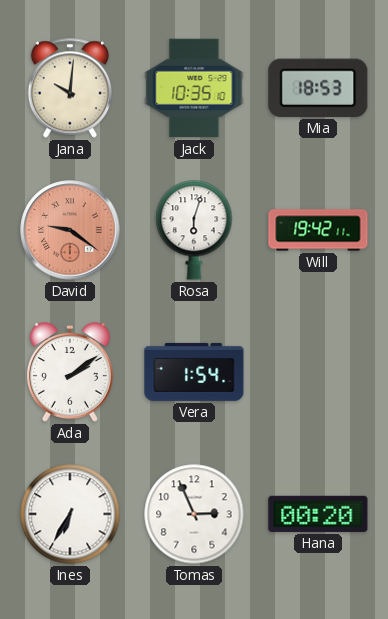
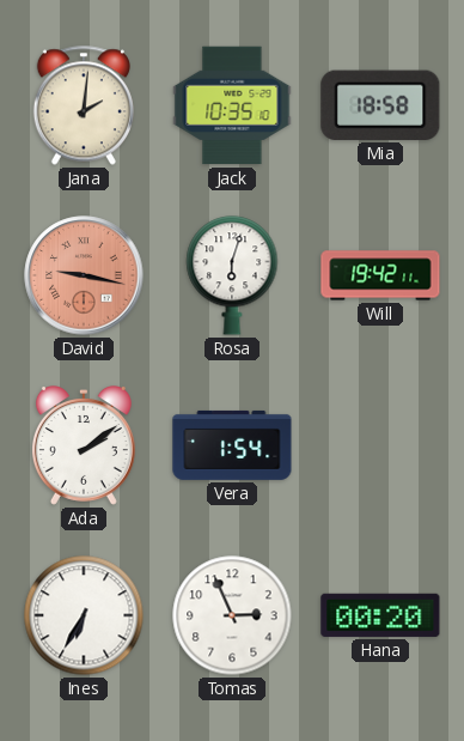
Jana: 10:01 -> 2:01 (84, 105)
Mia: 18:53 -> 18:58 (380, 105)
David: 9:21 -> 9:17 (84, 275)
